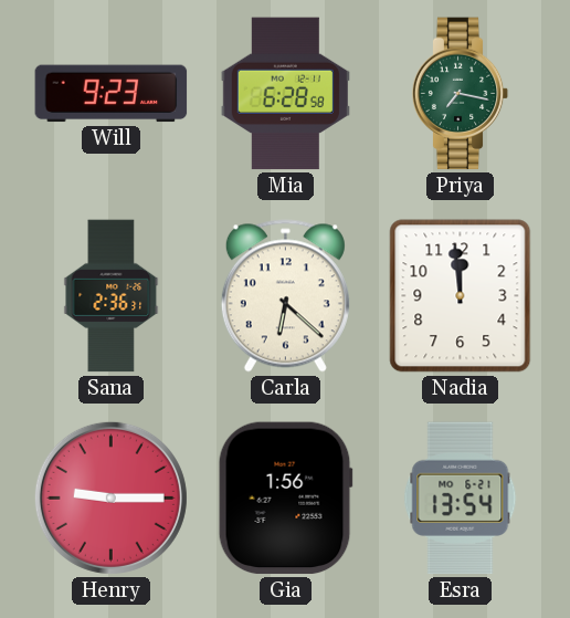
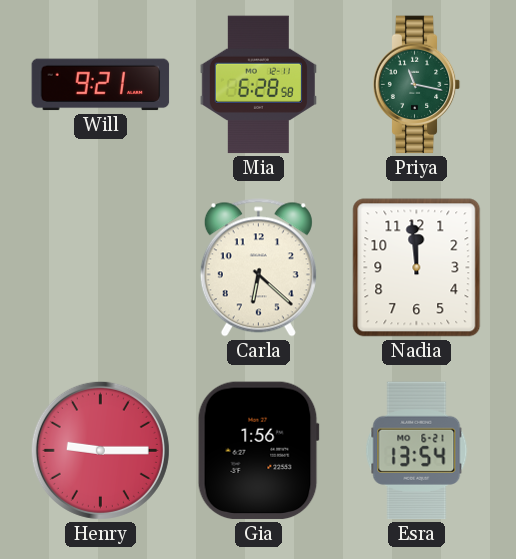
Will: 9:23 -> 9:21 (101, 85)
Priya: 7:17 -> 11:17 (417, 85)
Sana: 2:36 -> none (112, 296)
